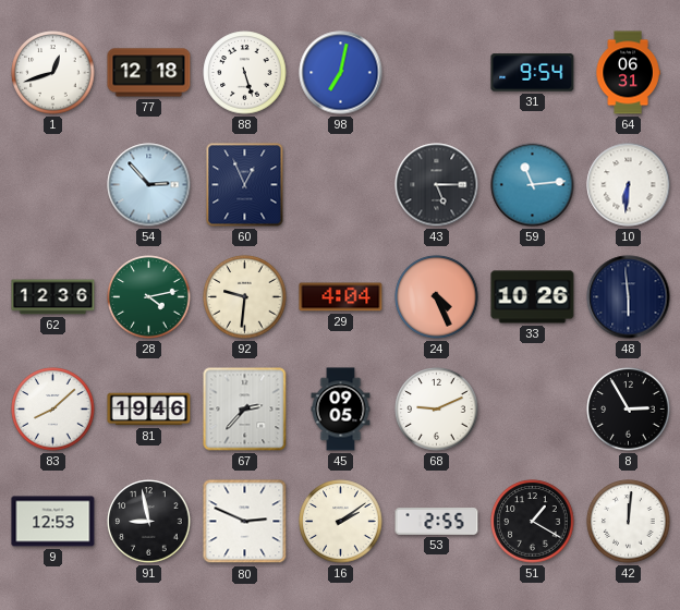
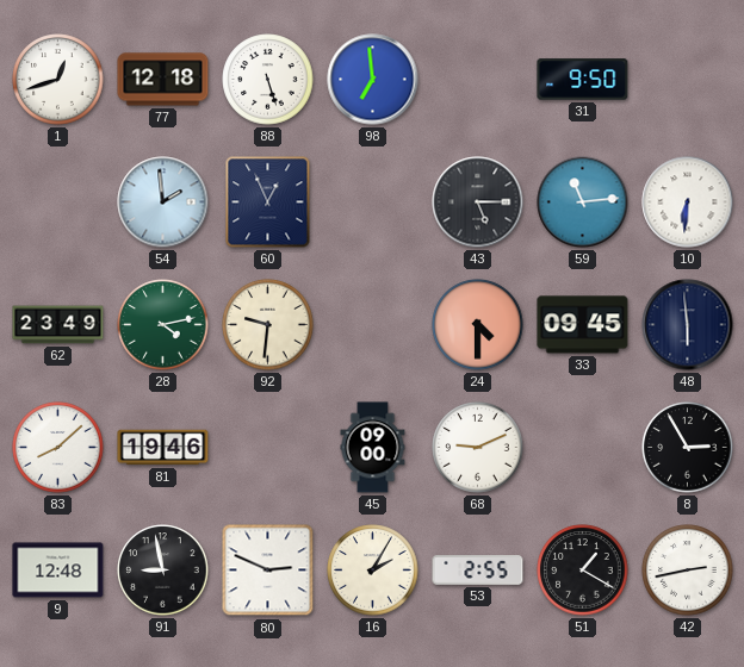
98: 7:02 -> 6:59 (373, 80)
31: 9:54 -> 9:50 (583, 80)
64: 06:31 -> none (628, 73)
54: 2:53 -> 1:59 (163, 202)
62: 12:36 -> 23:49 (58, 325)
29: 4:04 -> none (341, 297)
24: 4:26 -> 4:30 (478, 325)
33: 10:26 -> 09:45 (583, 325)
67: 2:37 -> none (245, 410)
45: 09:05 -> 09:00 (373, 448)
9: 12:53 -> 12:48 (58, 571)
16: 2:09 -> 2:05 (373, 571)
42: 12:01 -> 2:43 (688, 571)
